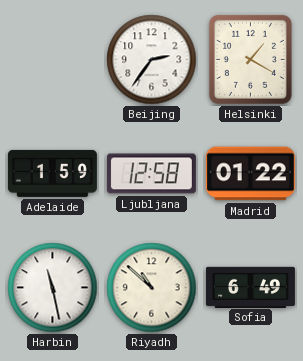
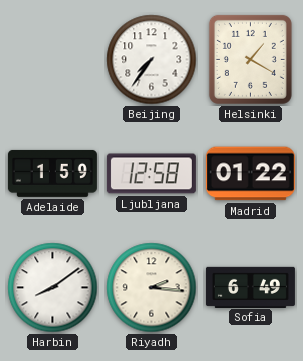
Beijing: 2:36 -> 7:36 (152, 60)
Harbin: 11:28 -> 8:09 (53, 288)
Riyadh: 10:52 -> 2:16 (152, 288)
